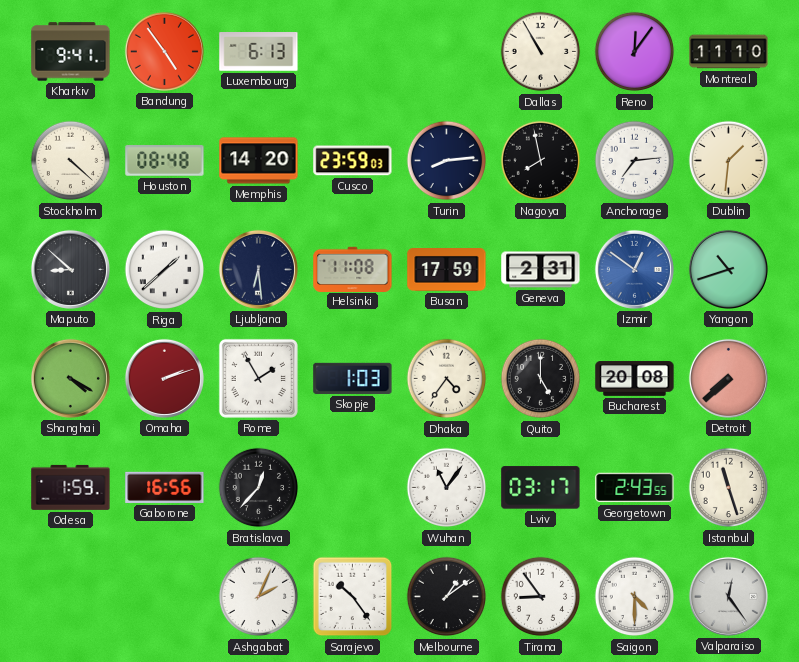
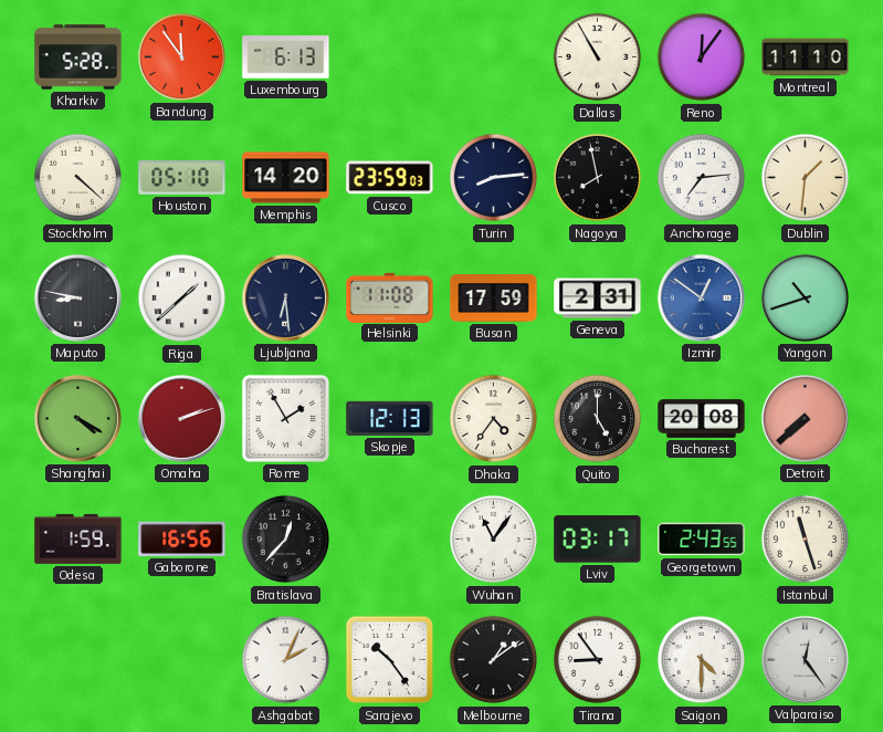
Kharkiv: 9:41 -> 5:28 (78, 57)
Bandung: 4:54 -> 11:54 (181, 56)
Houston: 08:48 -> 05:10 (182, 178)
Maputo: 8:52 -> 8:47 (77, 297)
Skopje: 1:03 -> 12:13 (390, 418)
